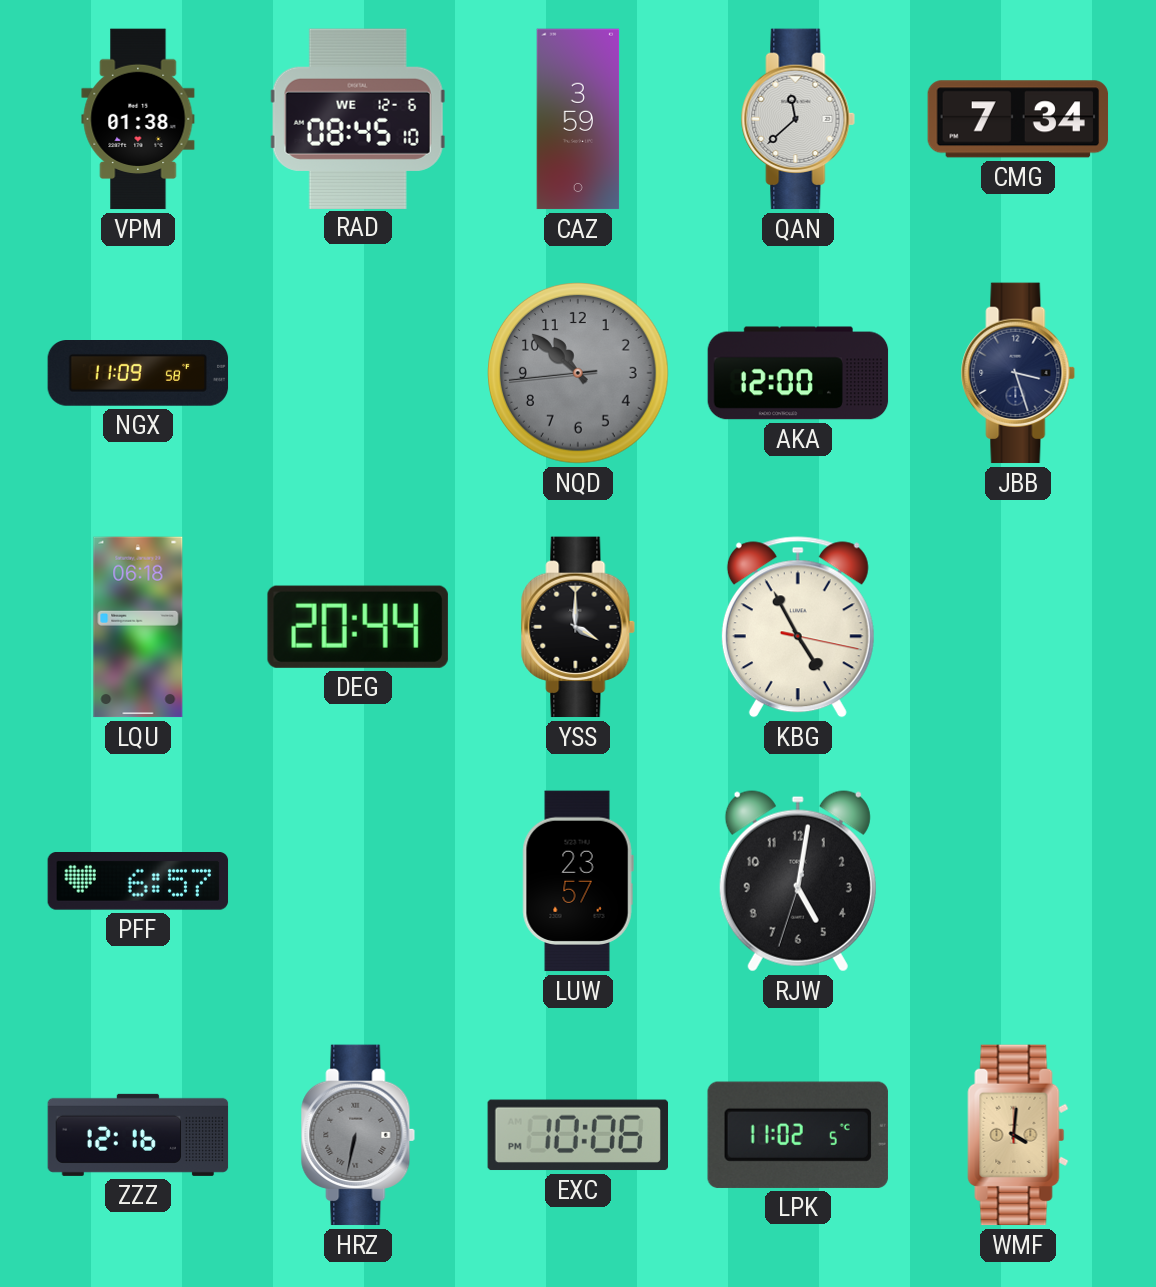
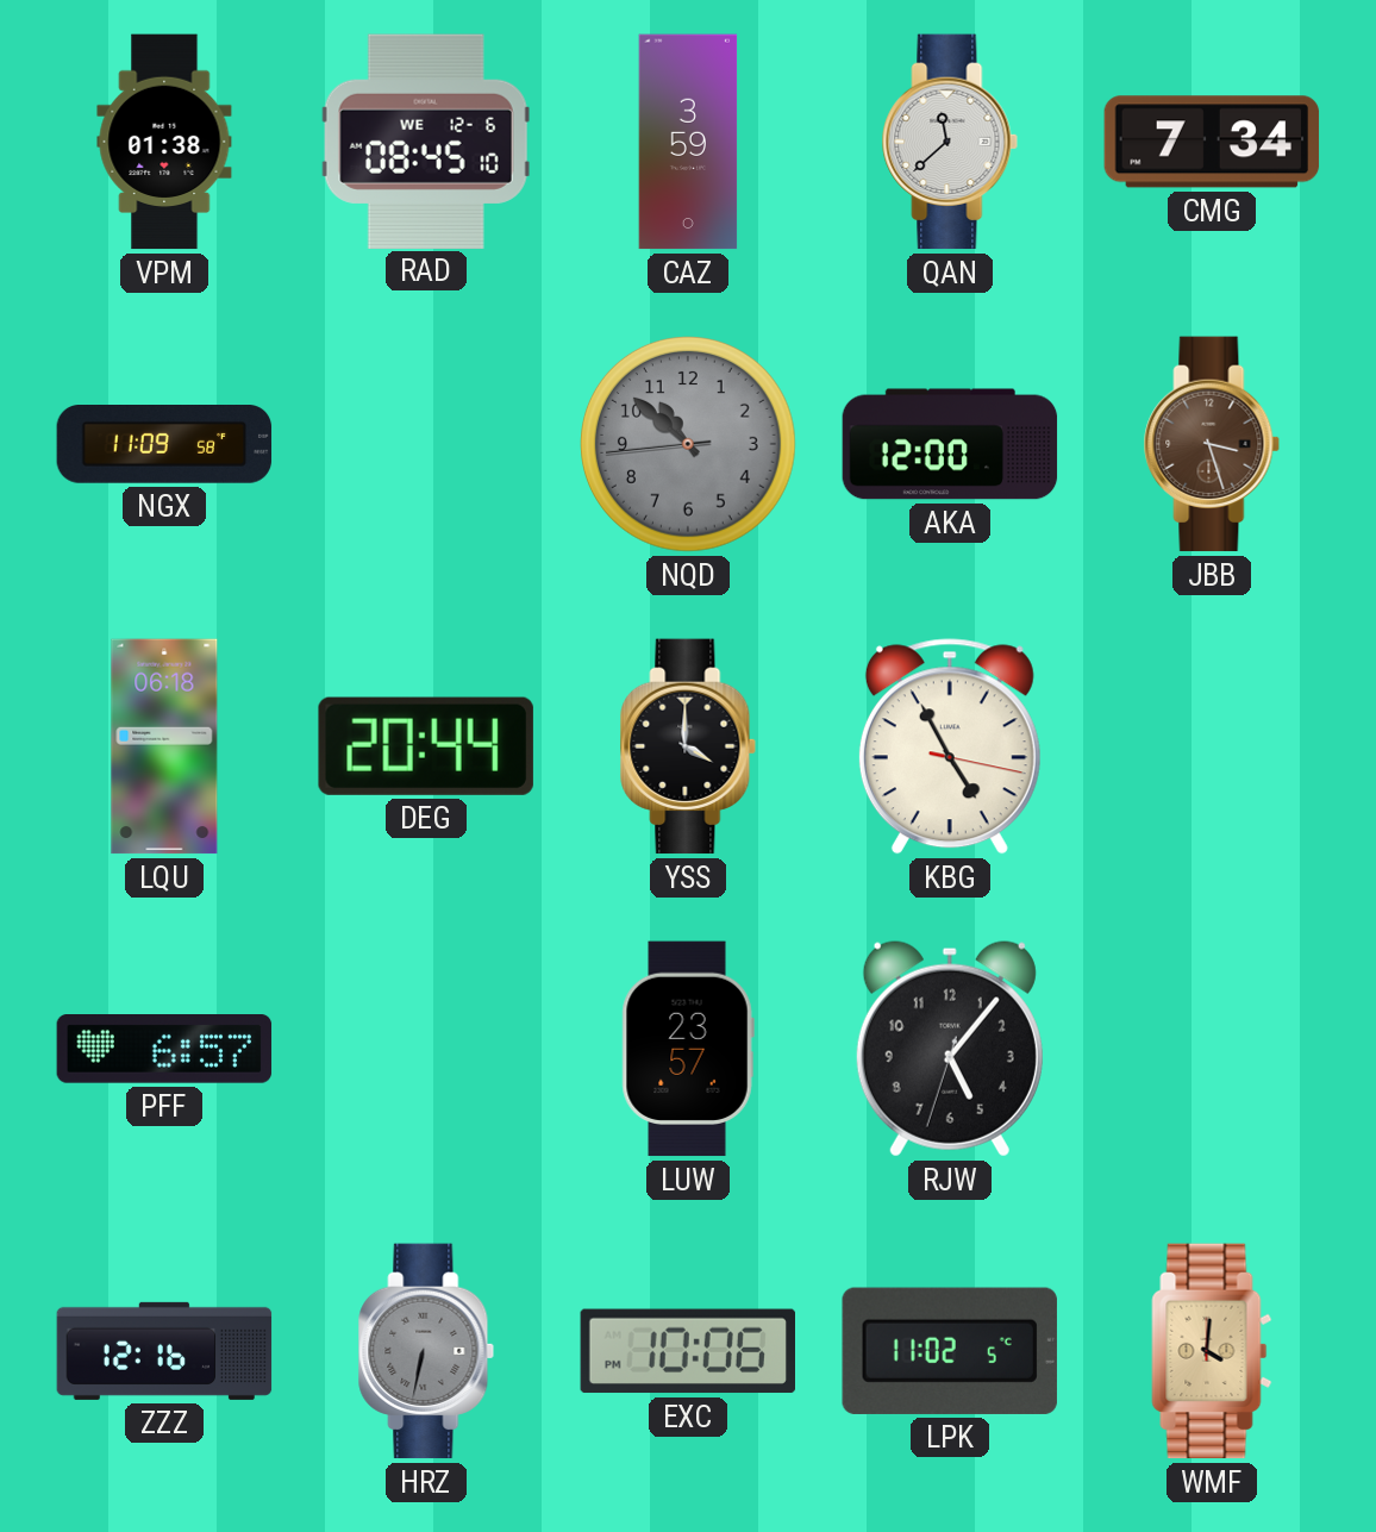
JBB dial: navy -> brown (1212, 444)
RJW: 5:01 -> 5:06 (950, 1049)
